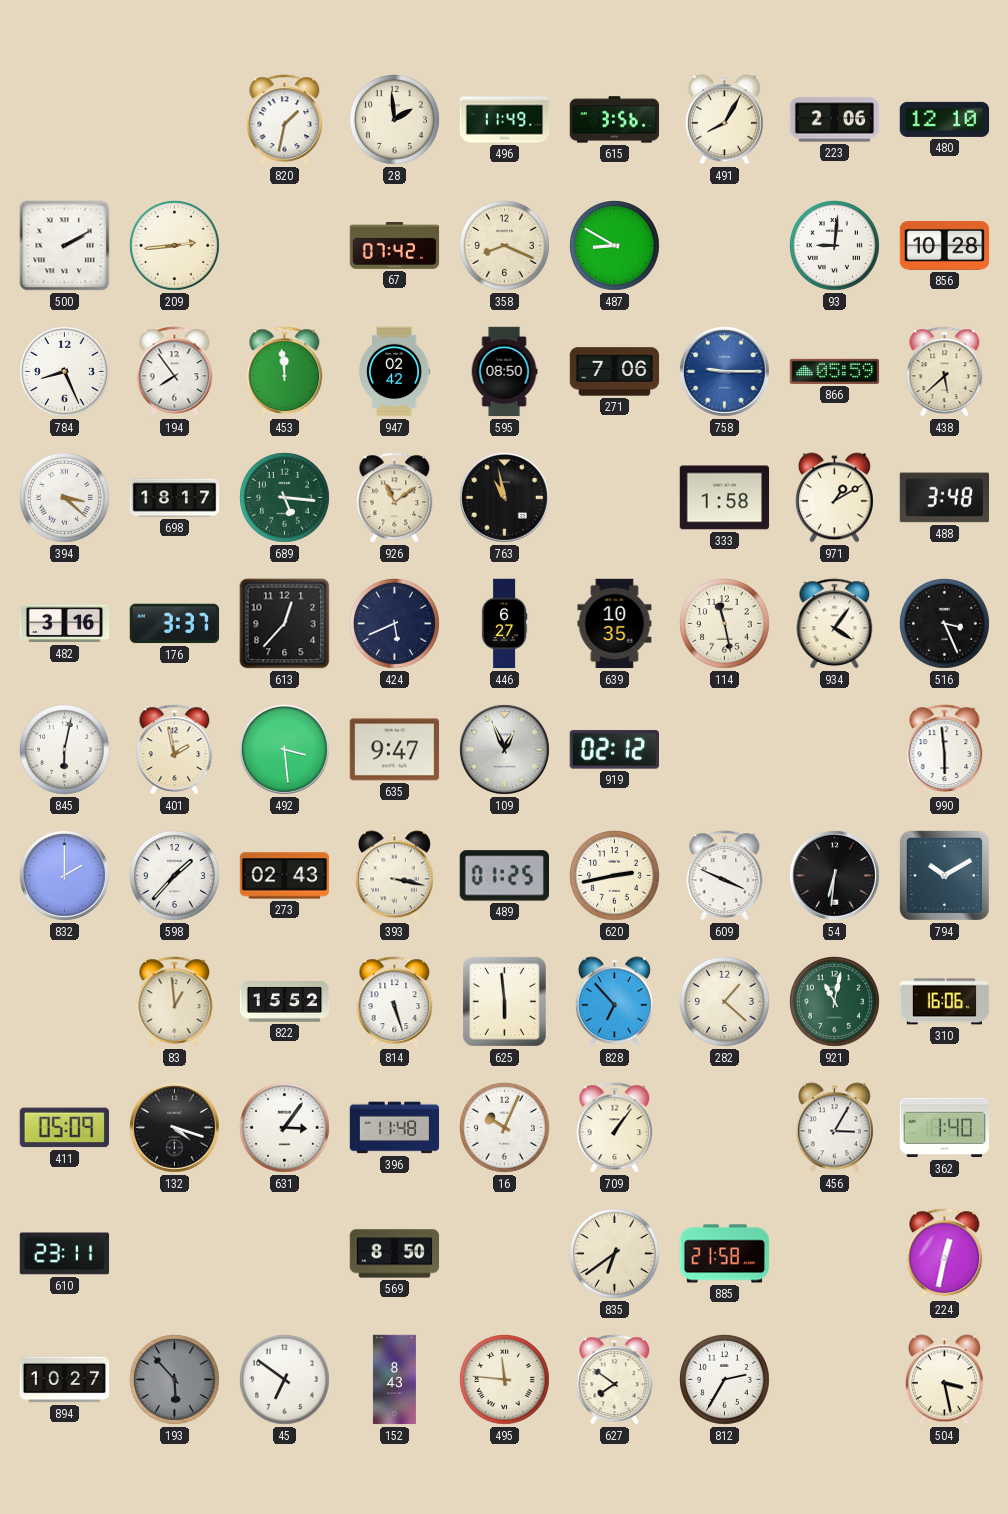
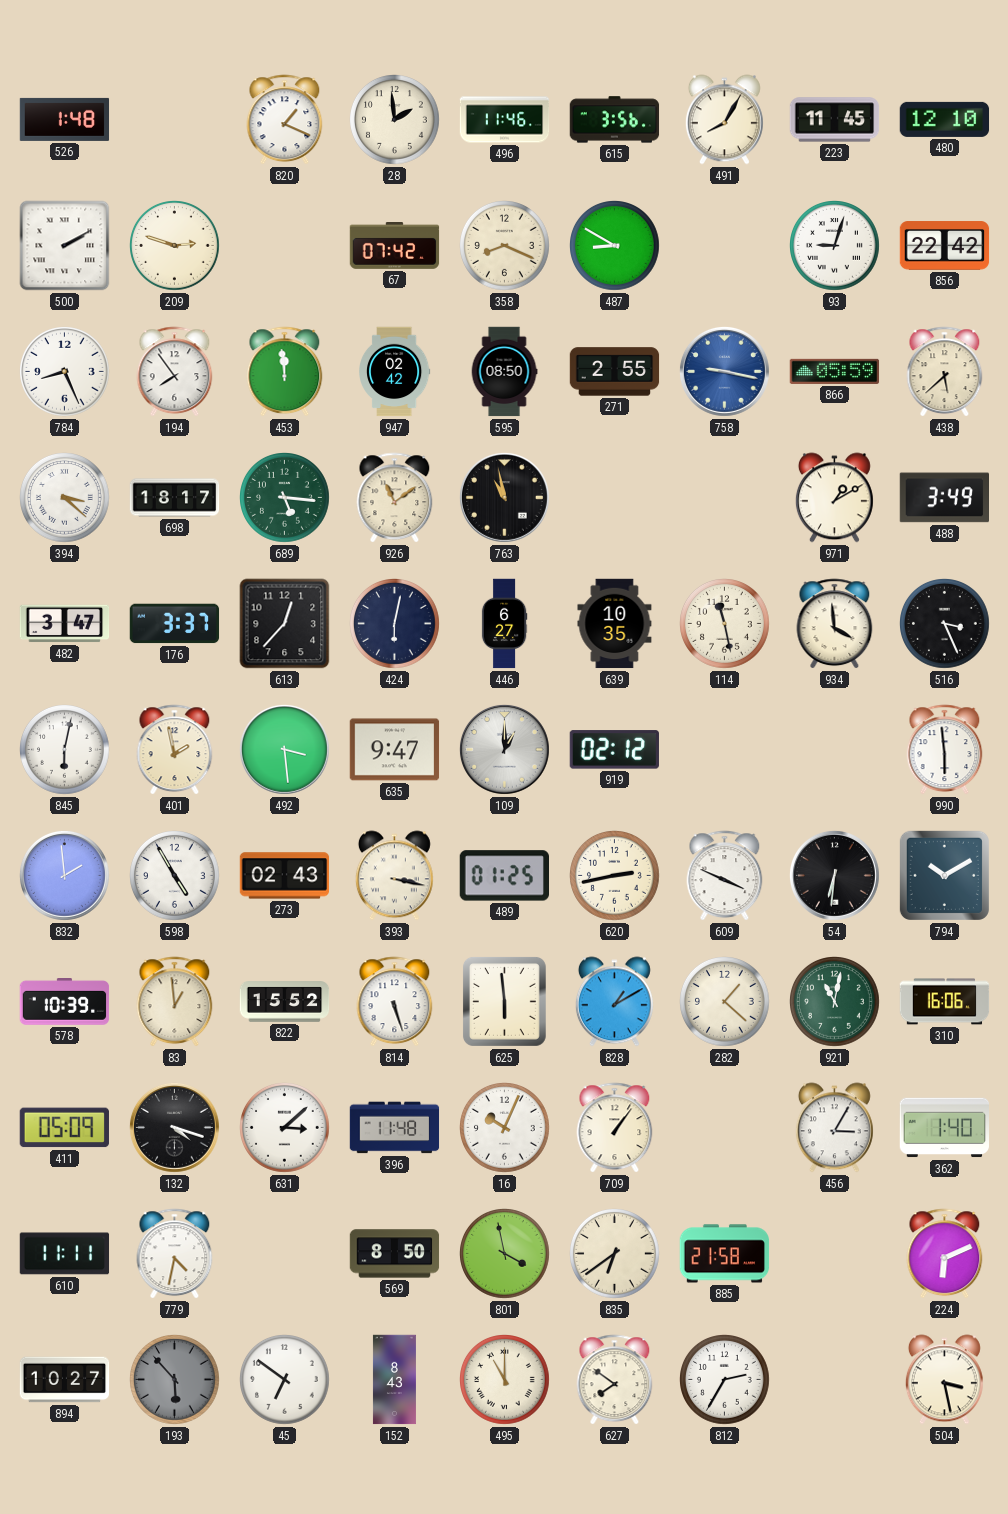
526: none -> 1:48 (65, 119)
820: 1:32 -> 1:19 (285, 120)
496: 11:49 -> 11:46 (505, 120)
223: 2:06 -> 11:45 (835, 120)
209: 2:44 -> 2:48 (175, 246)
93: 9:01 -> 9:03 (835, 246)
856: 10:28 -> 22:42 (945, 246)
271: 7:06 -> 2:55 (615, 372)
758: 9:15 -> 9:17 (725, 372)
333: 1:58 -> none (725, 498)
488: 3:48 -> 3:49 (945, 498)
482: 3:16 -> 3:47 (65, 624)
424: 5:41 -> 6:02 (395, 624)
934: 4:06 -> 3:59 (835, 624)
109: 12:56 -> 1:00 (505, 750)
832: 2:00 -> 1:59 (65, 876)
598: 1:37 -> 4:55 (175, 876)
578: none -> 10:39 (65, 1002)
828: 6:53 -> 1:10 (614, 1002)
631: 3:06 -> 3:08 (285, 1128)
610: 23:11 -> 11:11 (65, 1254)
779: none -> 4:32 (175, 1254)
801: none -> 3:58 (505, 1254)
224: 12:32 -> 6:11 (945, 1254)
495: 11:46 -> 11:00 (505, 1380)
